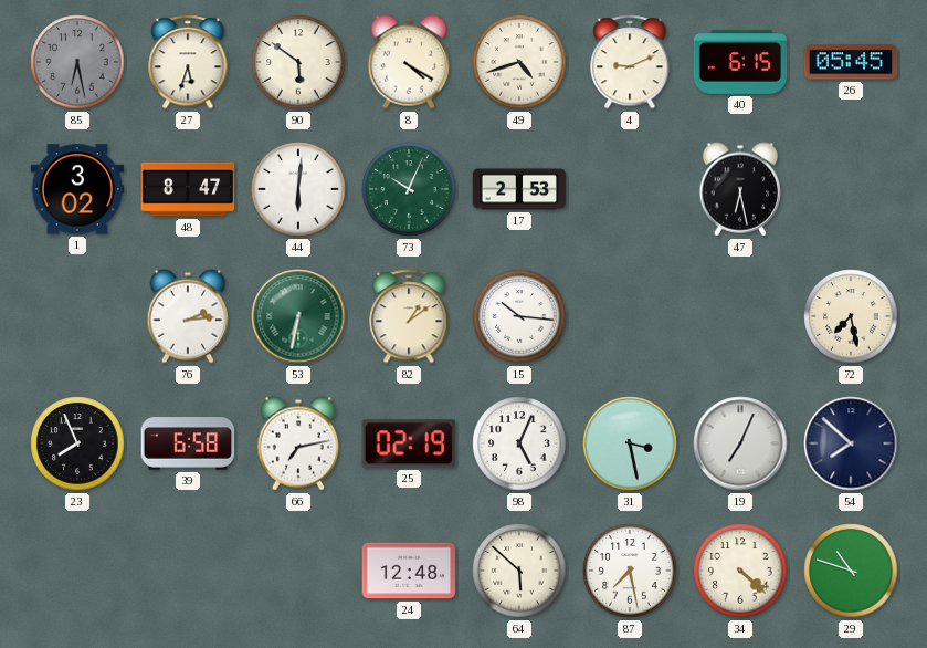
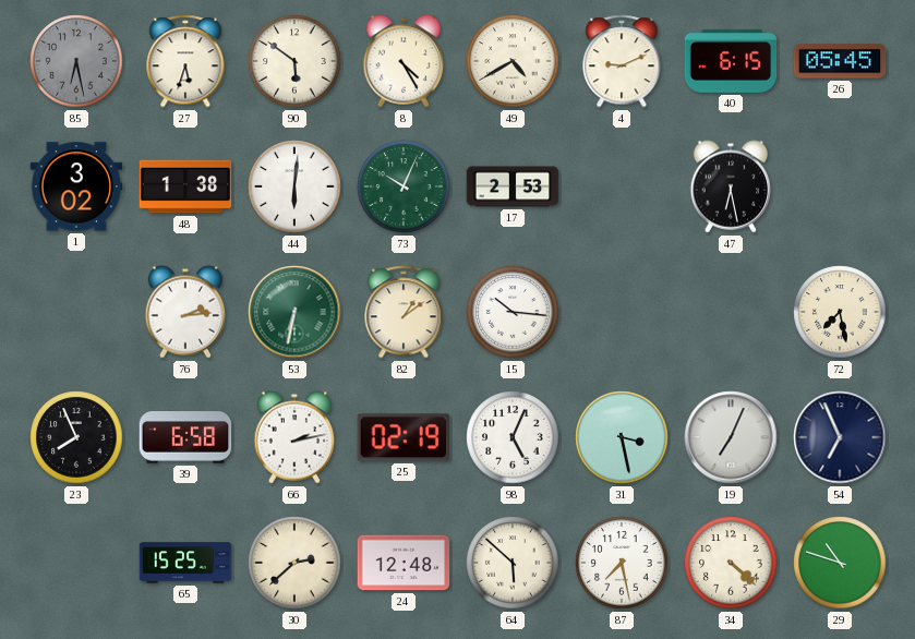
8: 4:20 -> 4:25 (404, 61)
49: 4:42 -> 4:40 (513, 61)
48: 8:47 -> 1:38 (185, 186)
66: 7:13 -> 2:13 (294, 437)
54: 7:52 -> 6:56 (840, 437)
65: none -> 15:25 (185, 563)
30: none -> 2:38 (294, 563)
